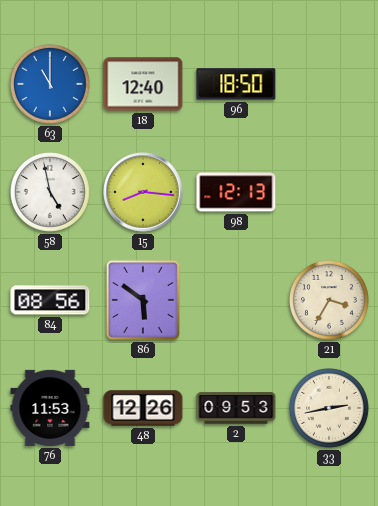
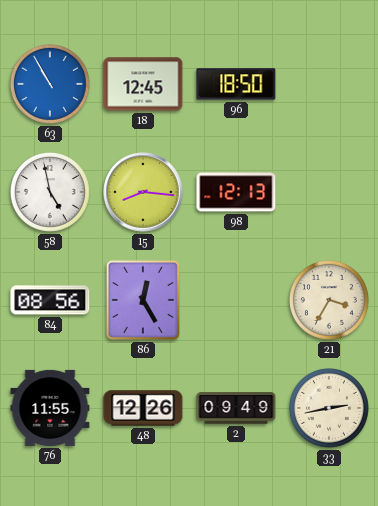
63: 11:00 -> 10:55 (51, 85)
18: 12:40 -> 12:45 (143, 84)
86: 5:51 -> 12:25 (143, 300)
76: 11:53 -> 11:55 (50, 408)
2: 09:53 -> 09:49 (236, 408)
